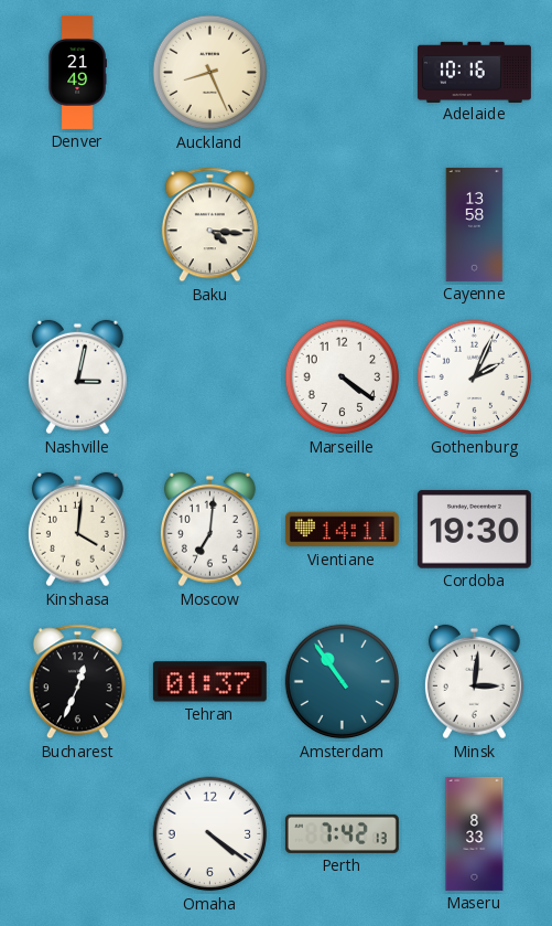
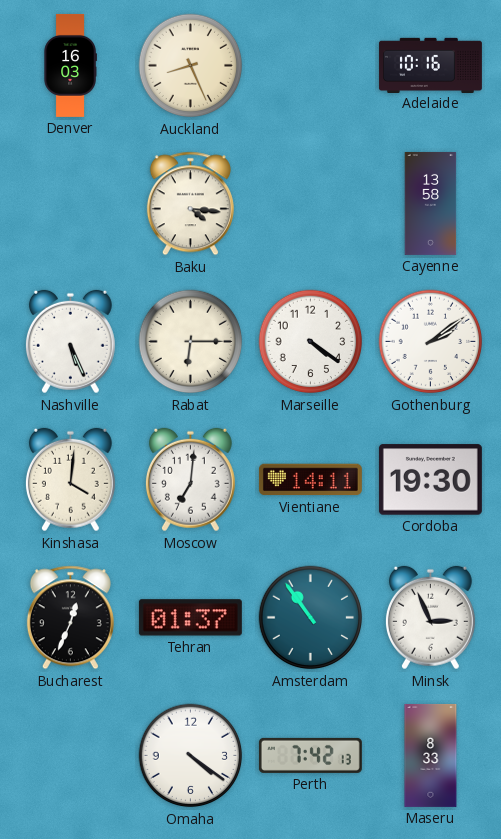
Denver: 21:49 -> 16:03 (70, 65)
Nashville: 3:02 -> 5:26 (70, 342)
Rabat: none -> 6:15 (191, 342)
Gothenburg: 2:04 -> 2:09 (431, 342)
Minsk: 3:01 -> 2:56 (430, 618)
